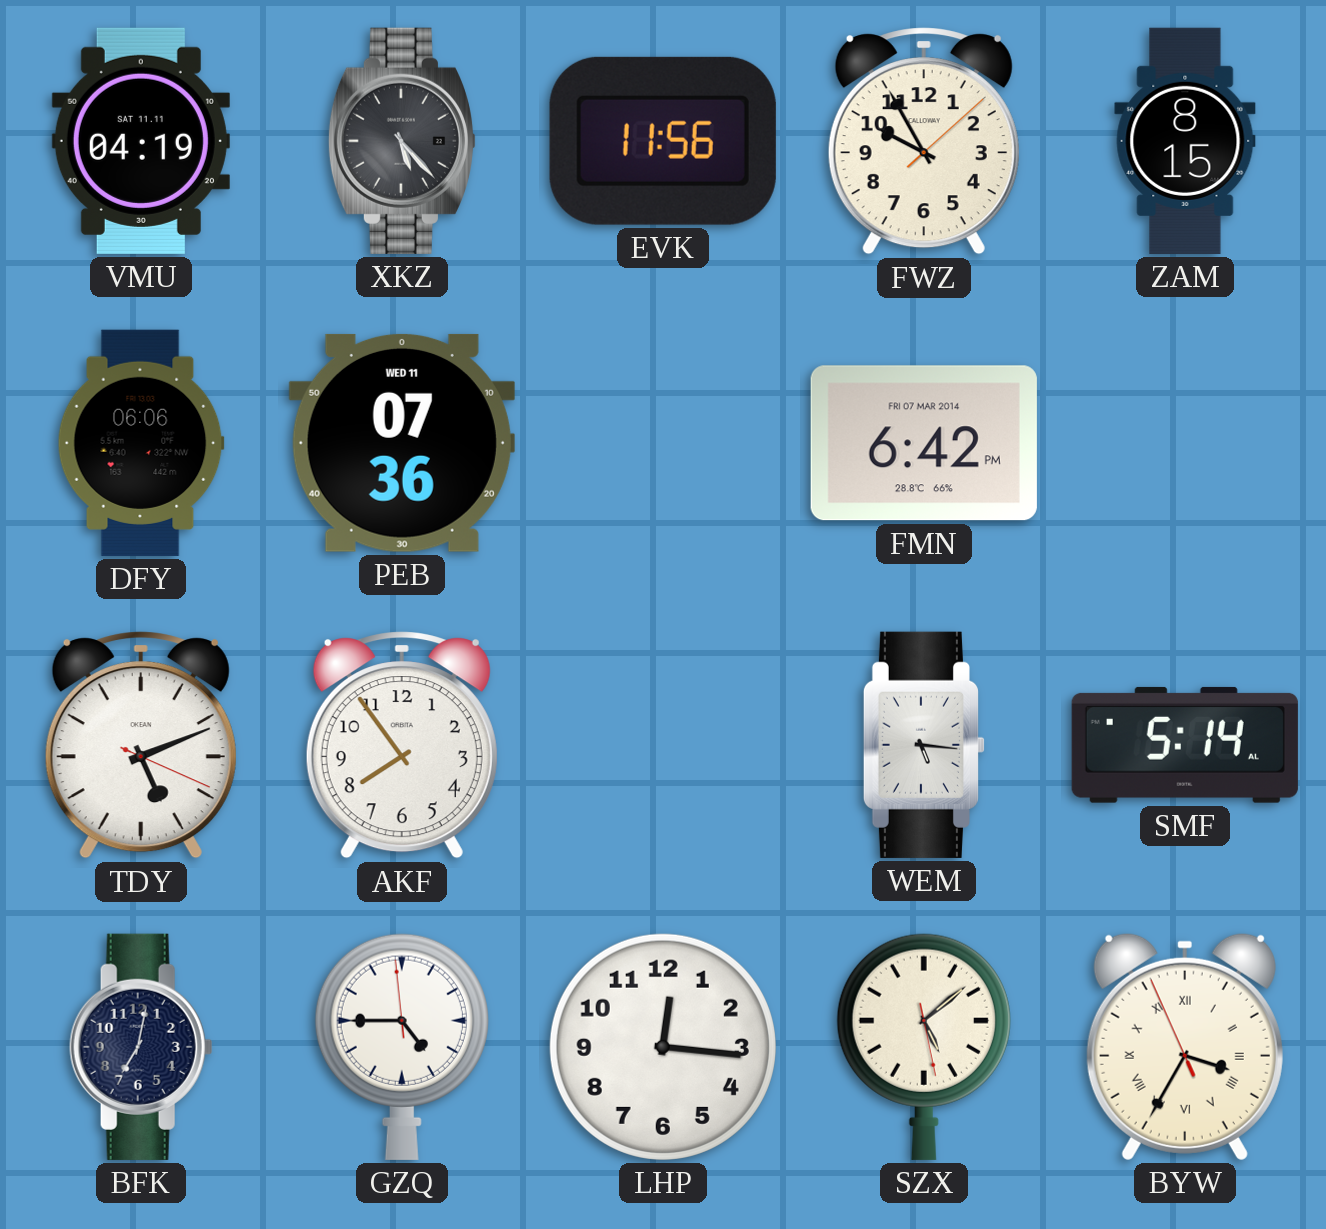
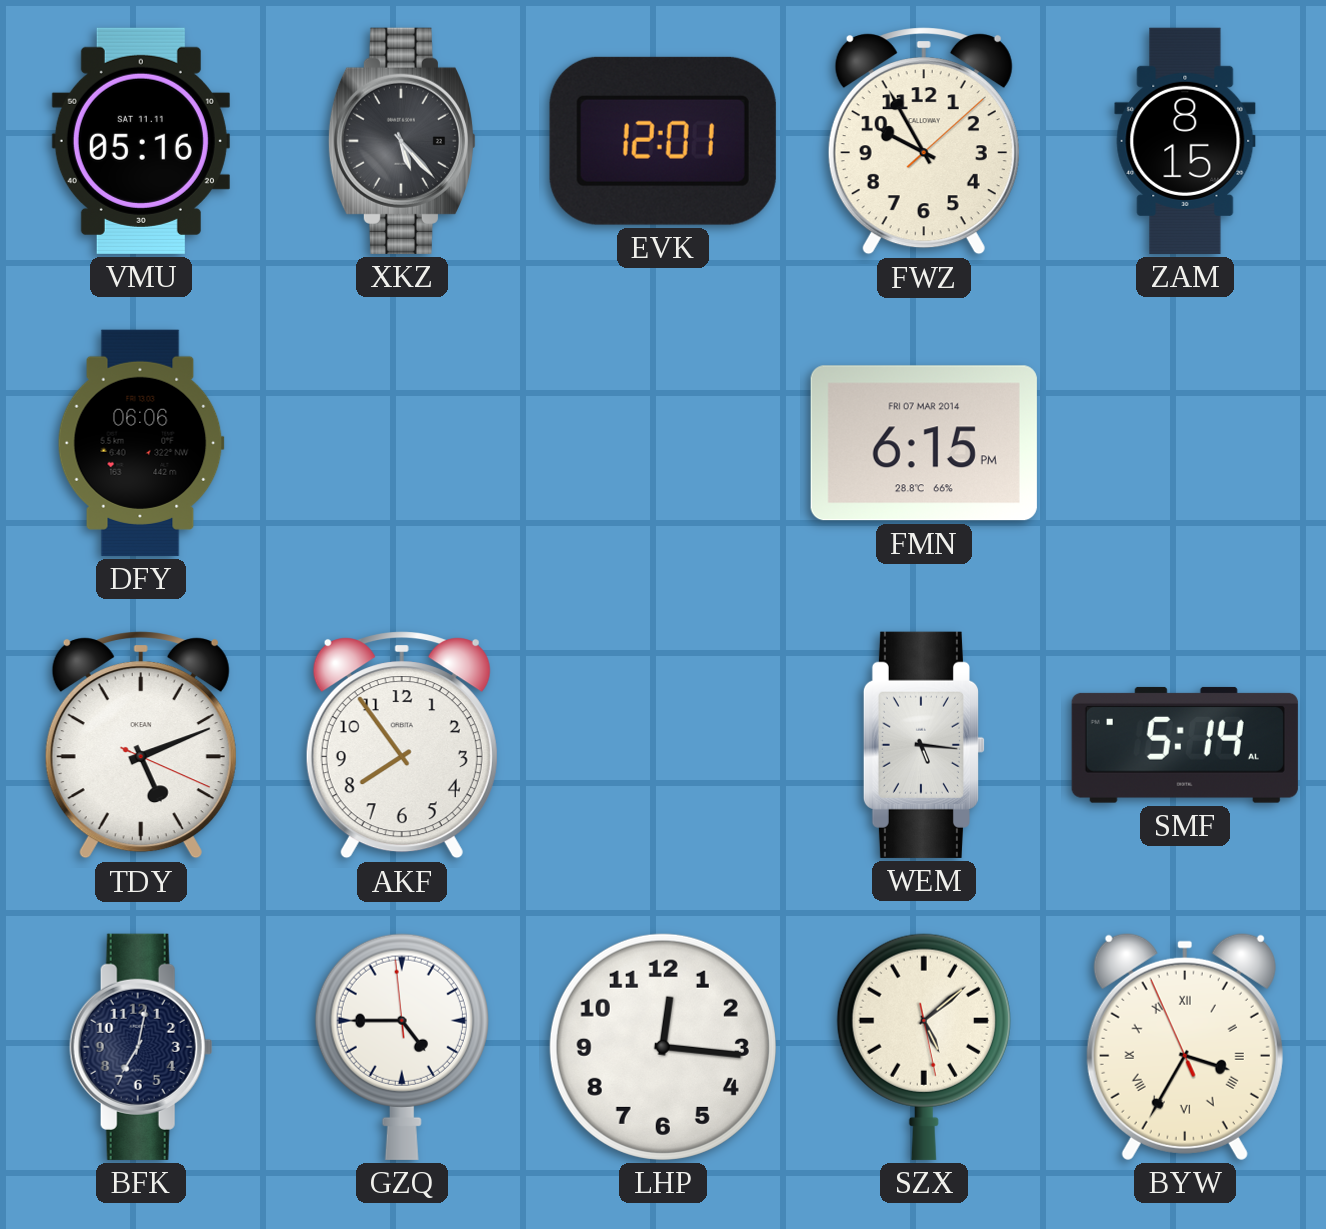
VMU: 04:19 -> 05:16 (141, 141)
EVK: 11:56 -> 12:01 (663, 141)
PEB: 07:36 -> none (402, 443)
FMN: 6:42 -> 6:15 (924, 443)
